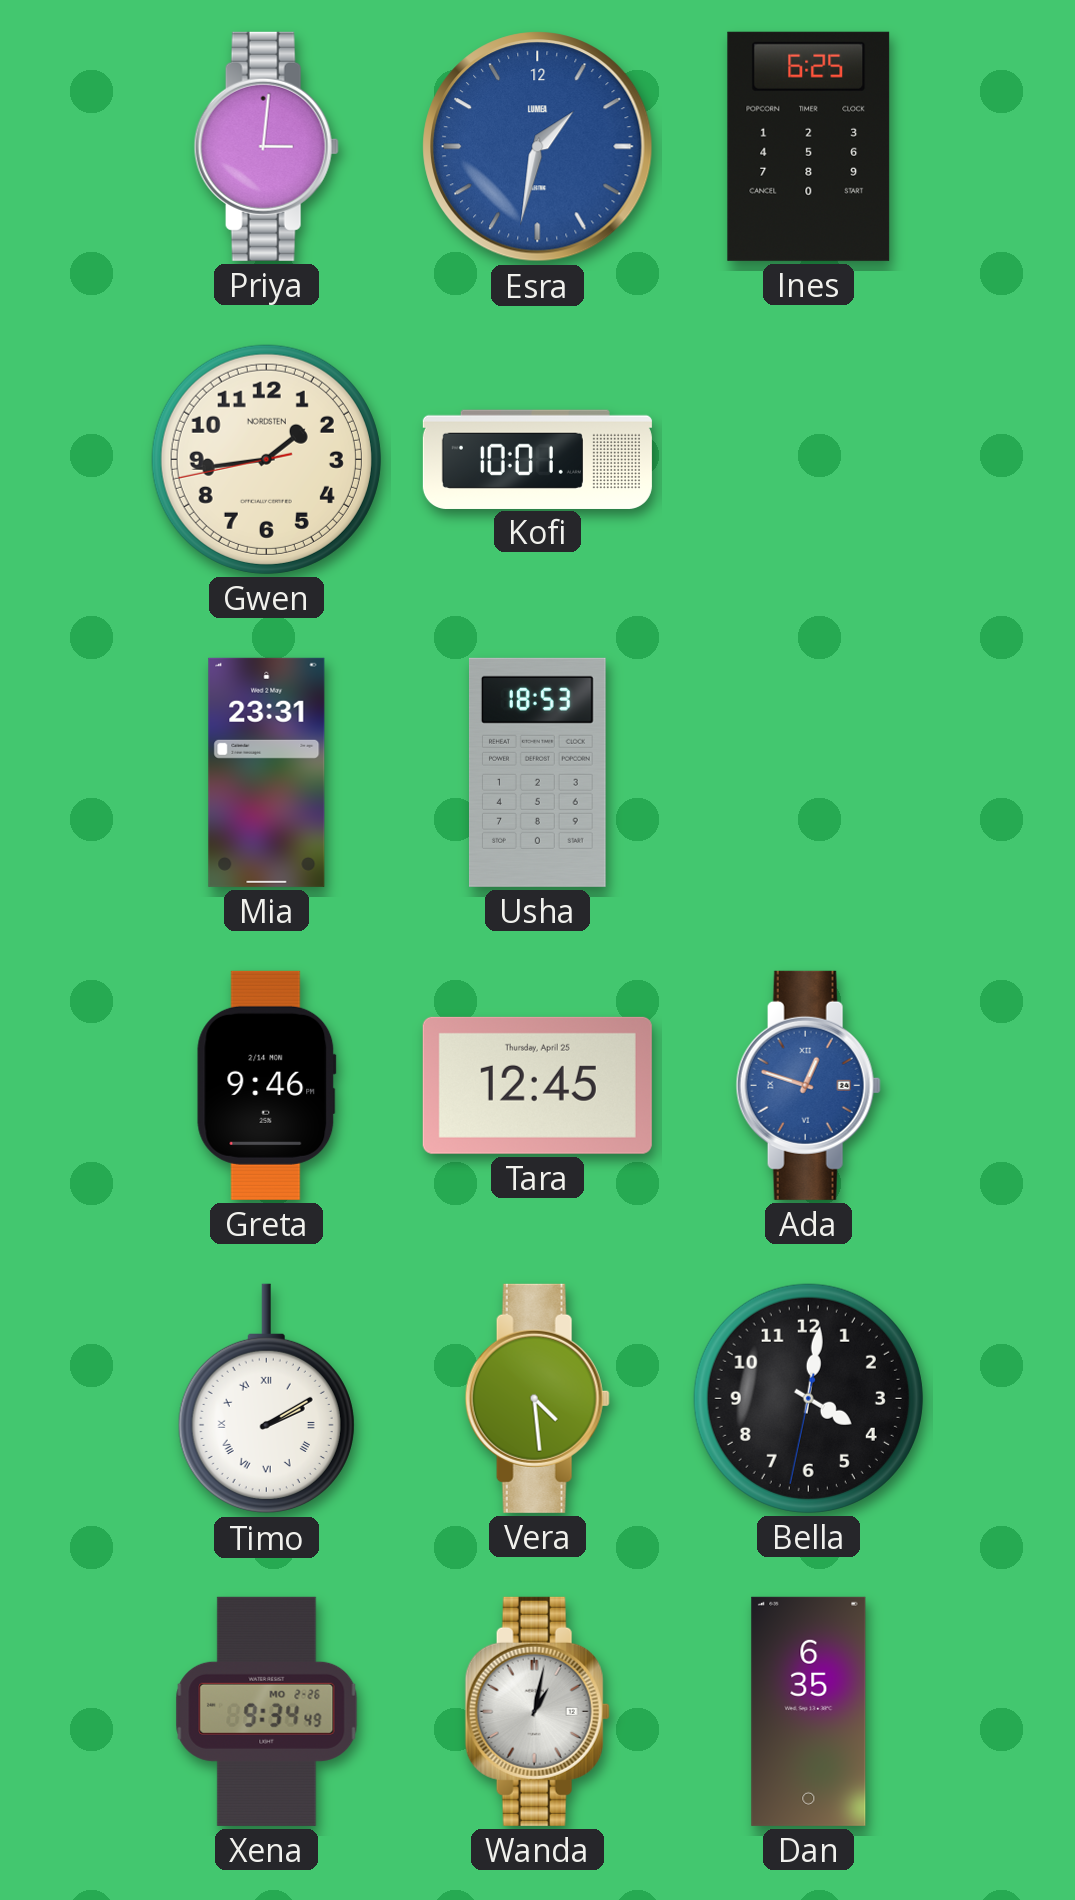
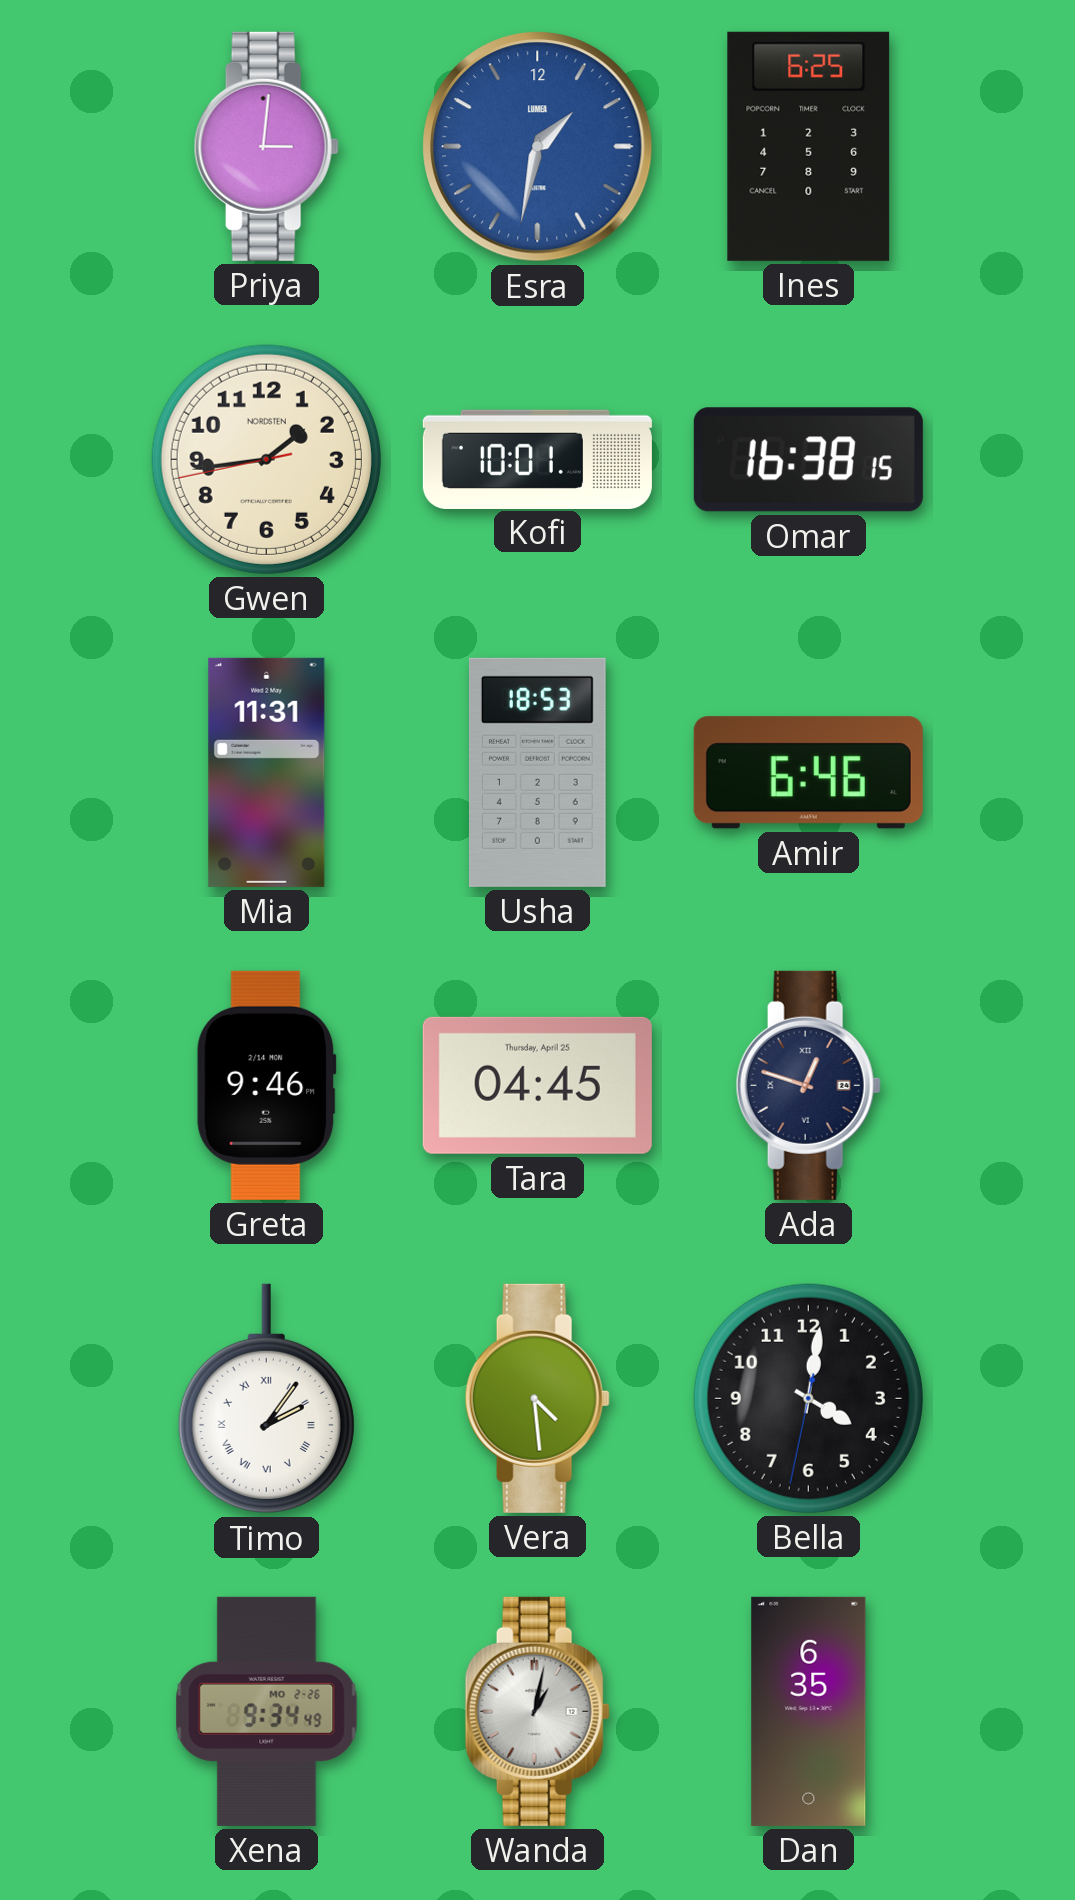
Omar: none -> 16:38 (808, 460)
Mia: 23:31 -> 11:31 (267, 772)
Amir: none -> 6:46 (808, 773)
Tara: 12:45 -> 04:45 (537, 1085)
Ada dial: blue -> navy (808, 1085)
Timo: 2:10 -> 2:06 (266, 1399)
